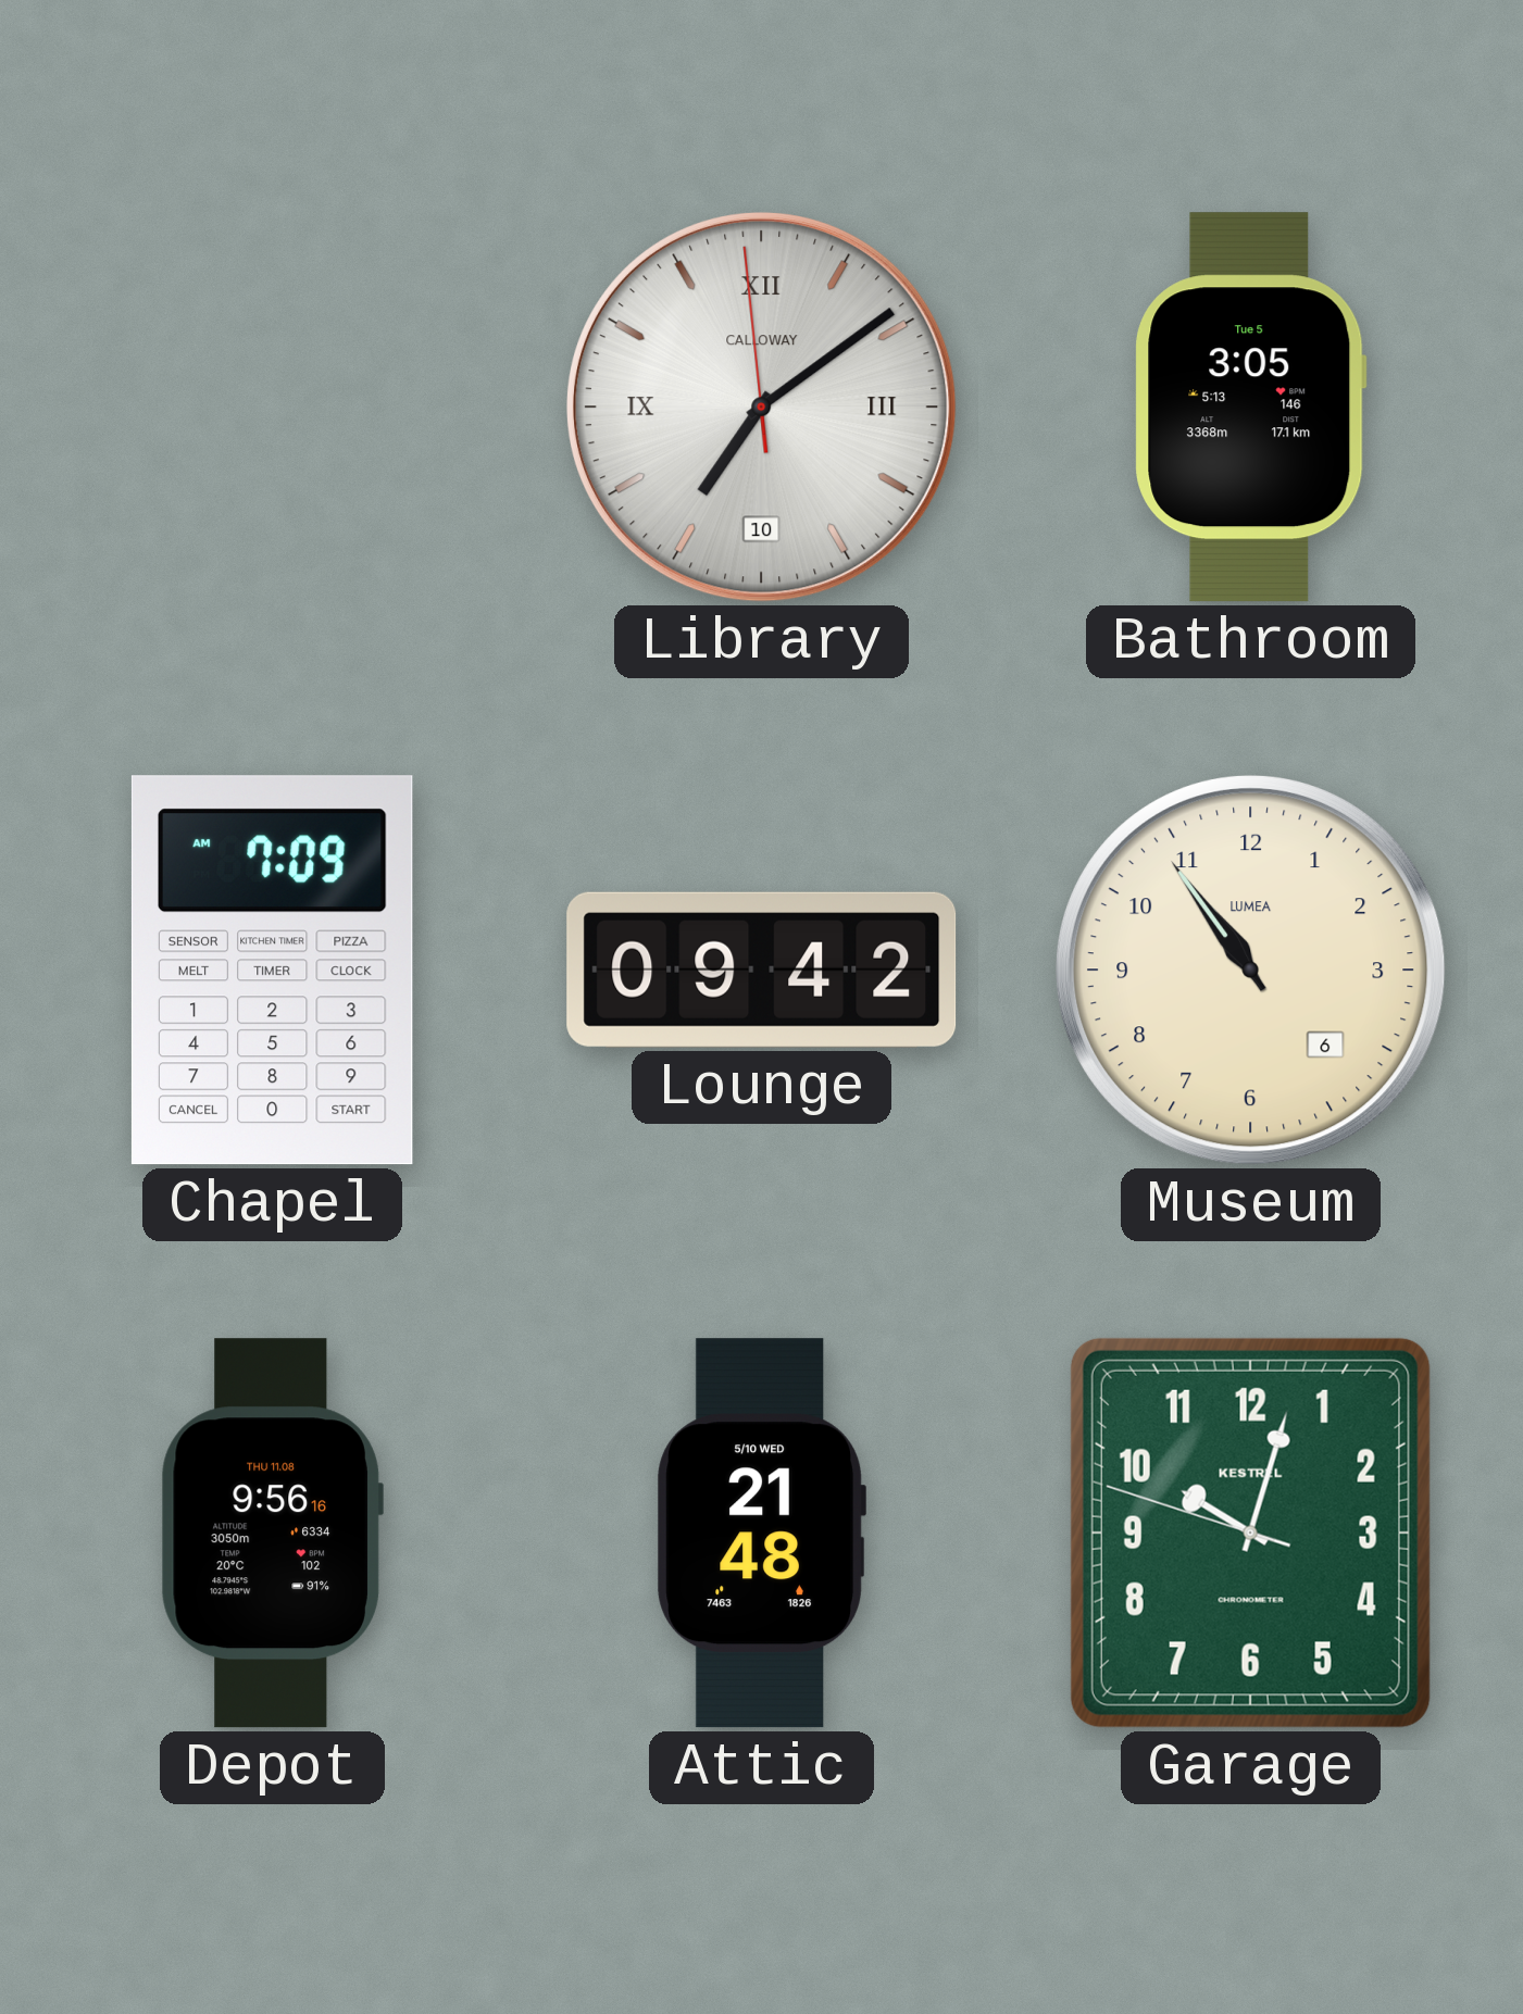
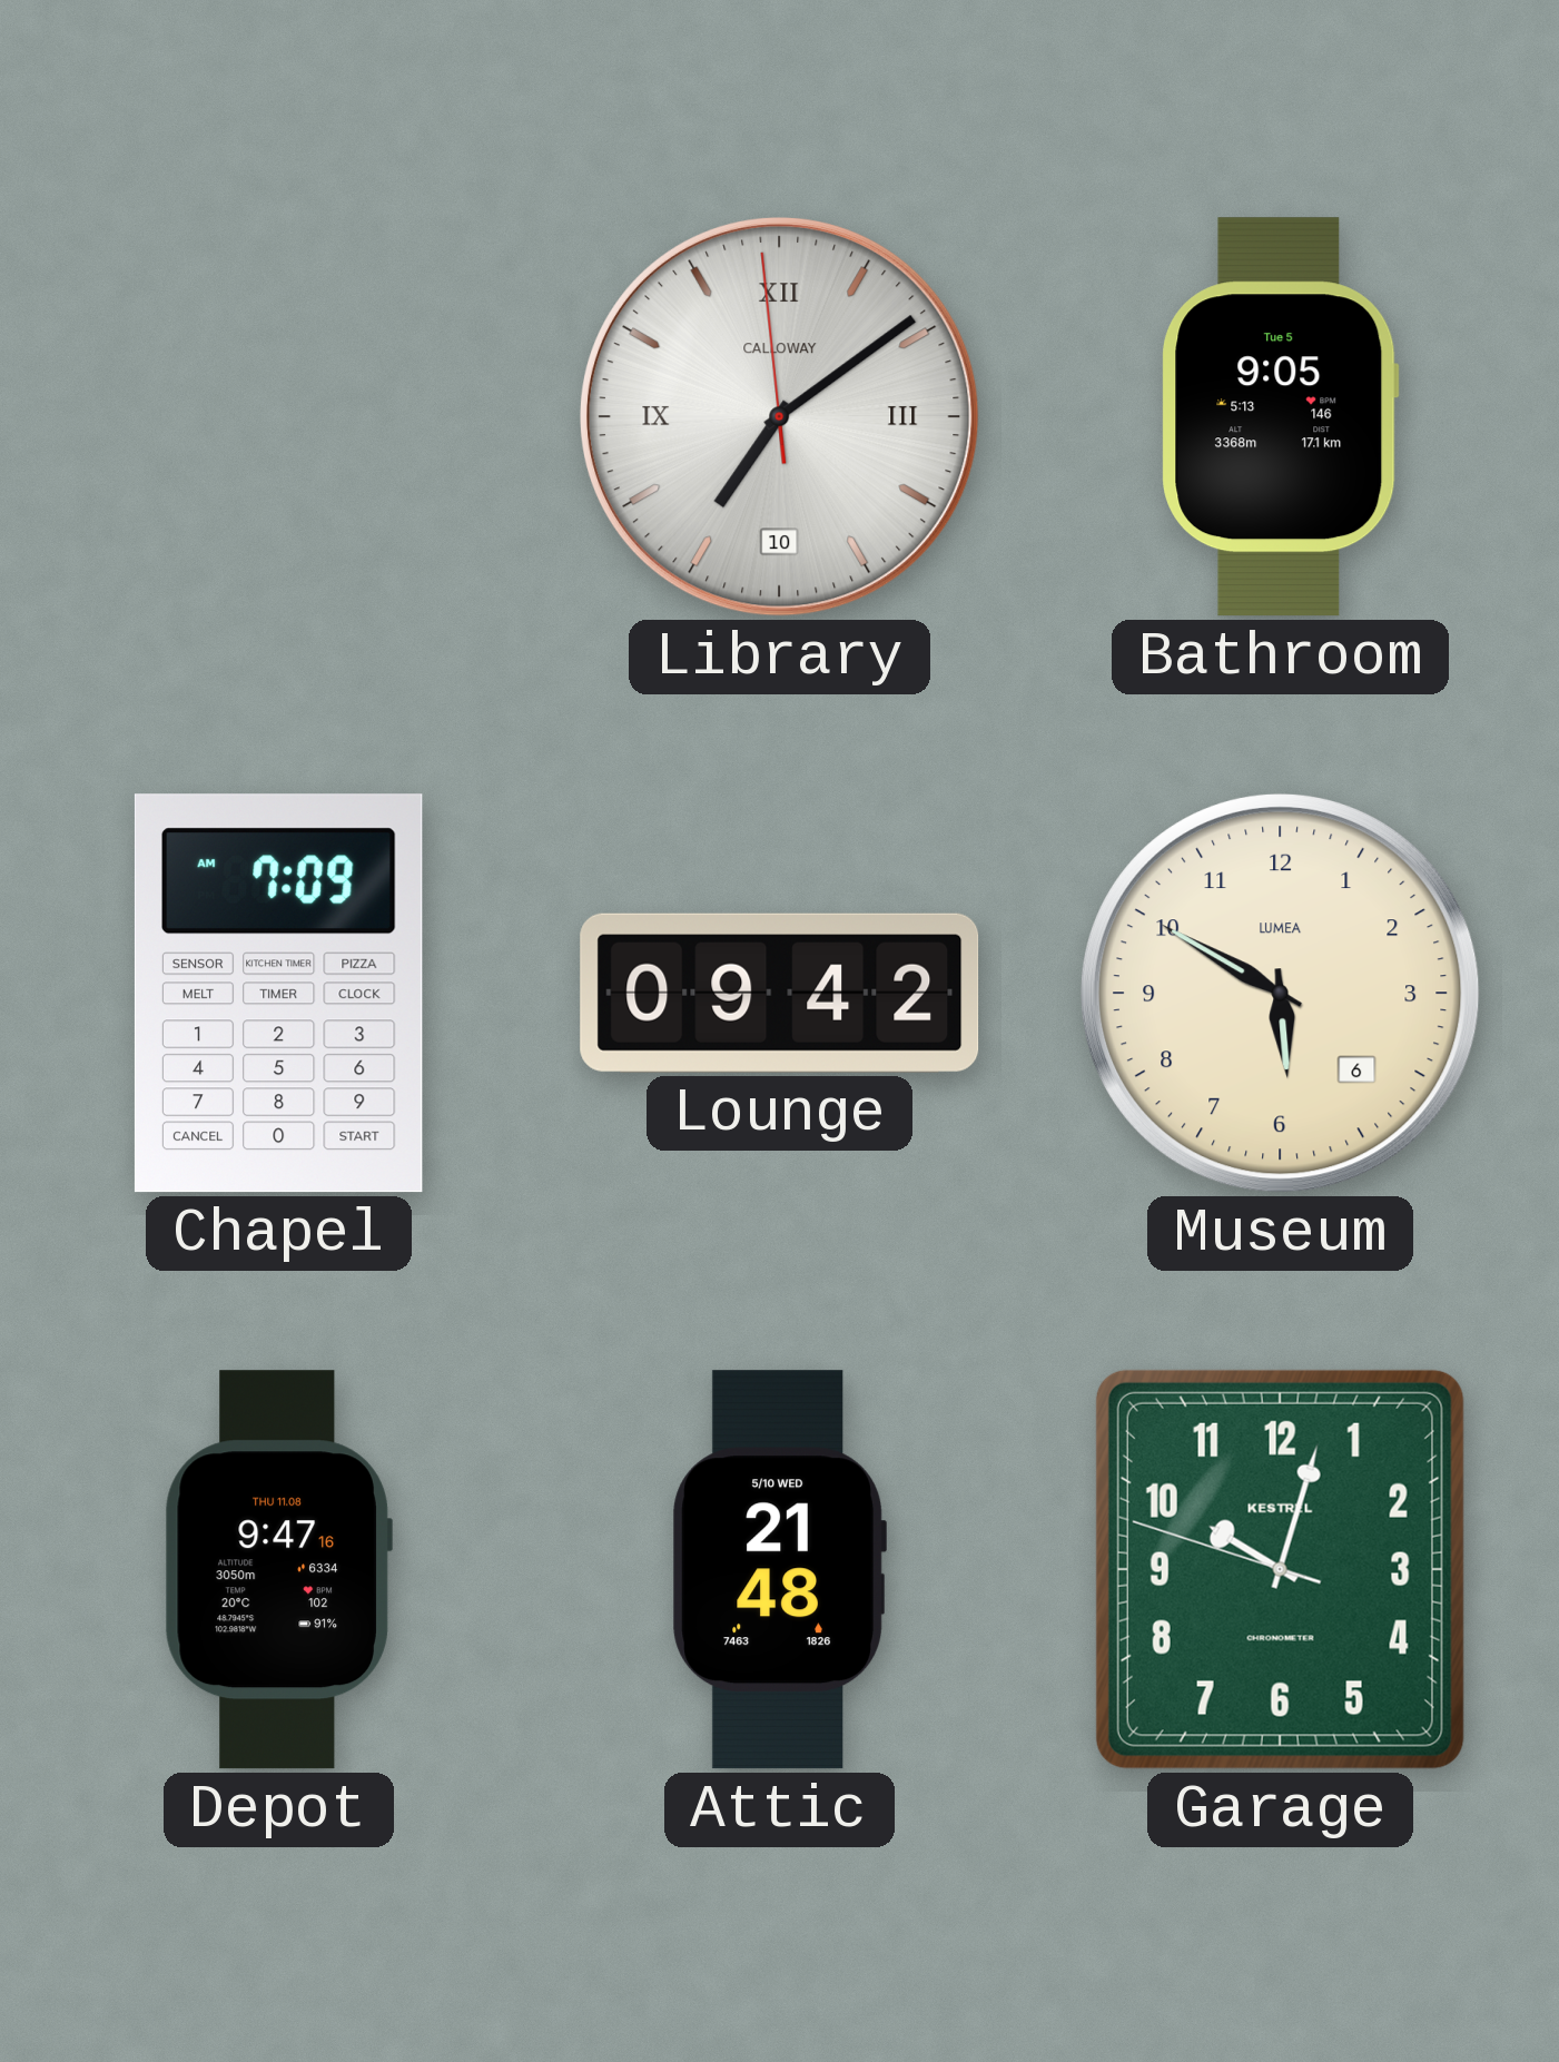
Bathroom: 3:05 -> 9:05 (1281, 417)
Museum: 10:54 -> 5:50 (1281, 994)
Depot: 9:56 -> 9:47 (278, 1570)
